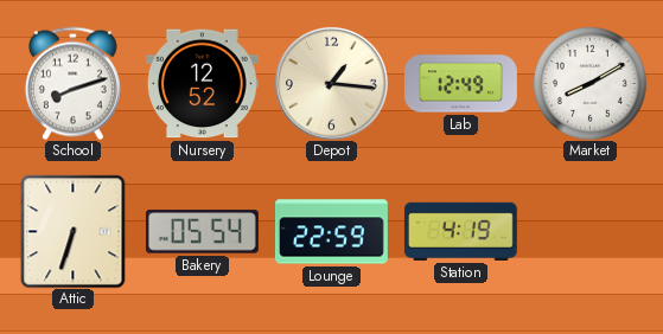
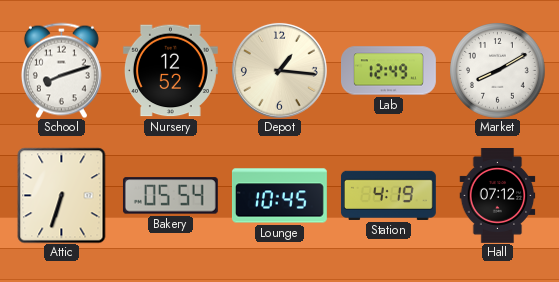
Lounge: 22:59 -> 10:45 (279, 196)
Hall: none -> 07:12 (498, 196)
